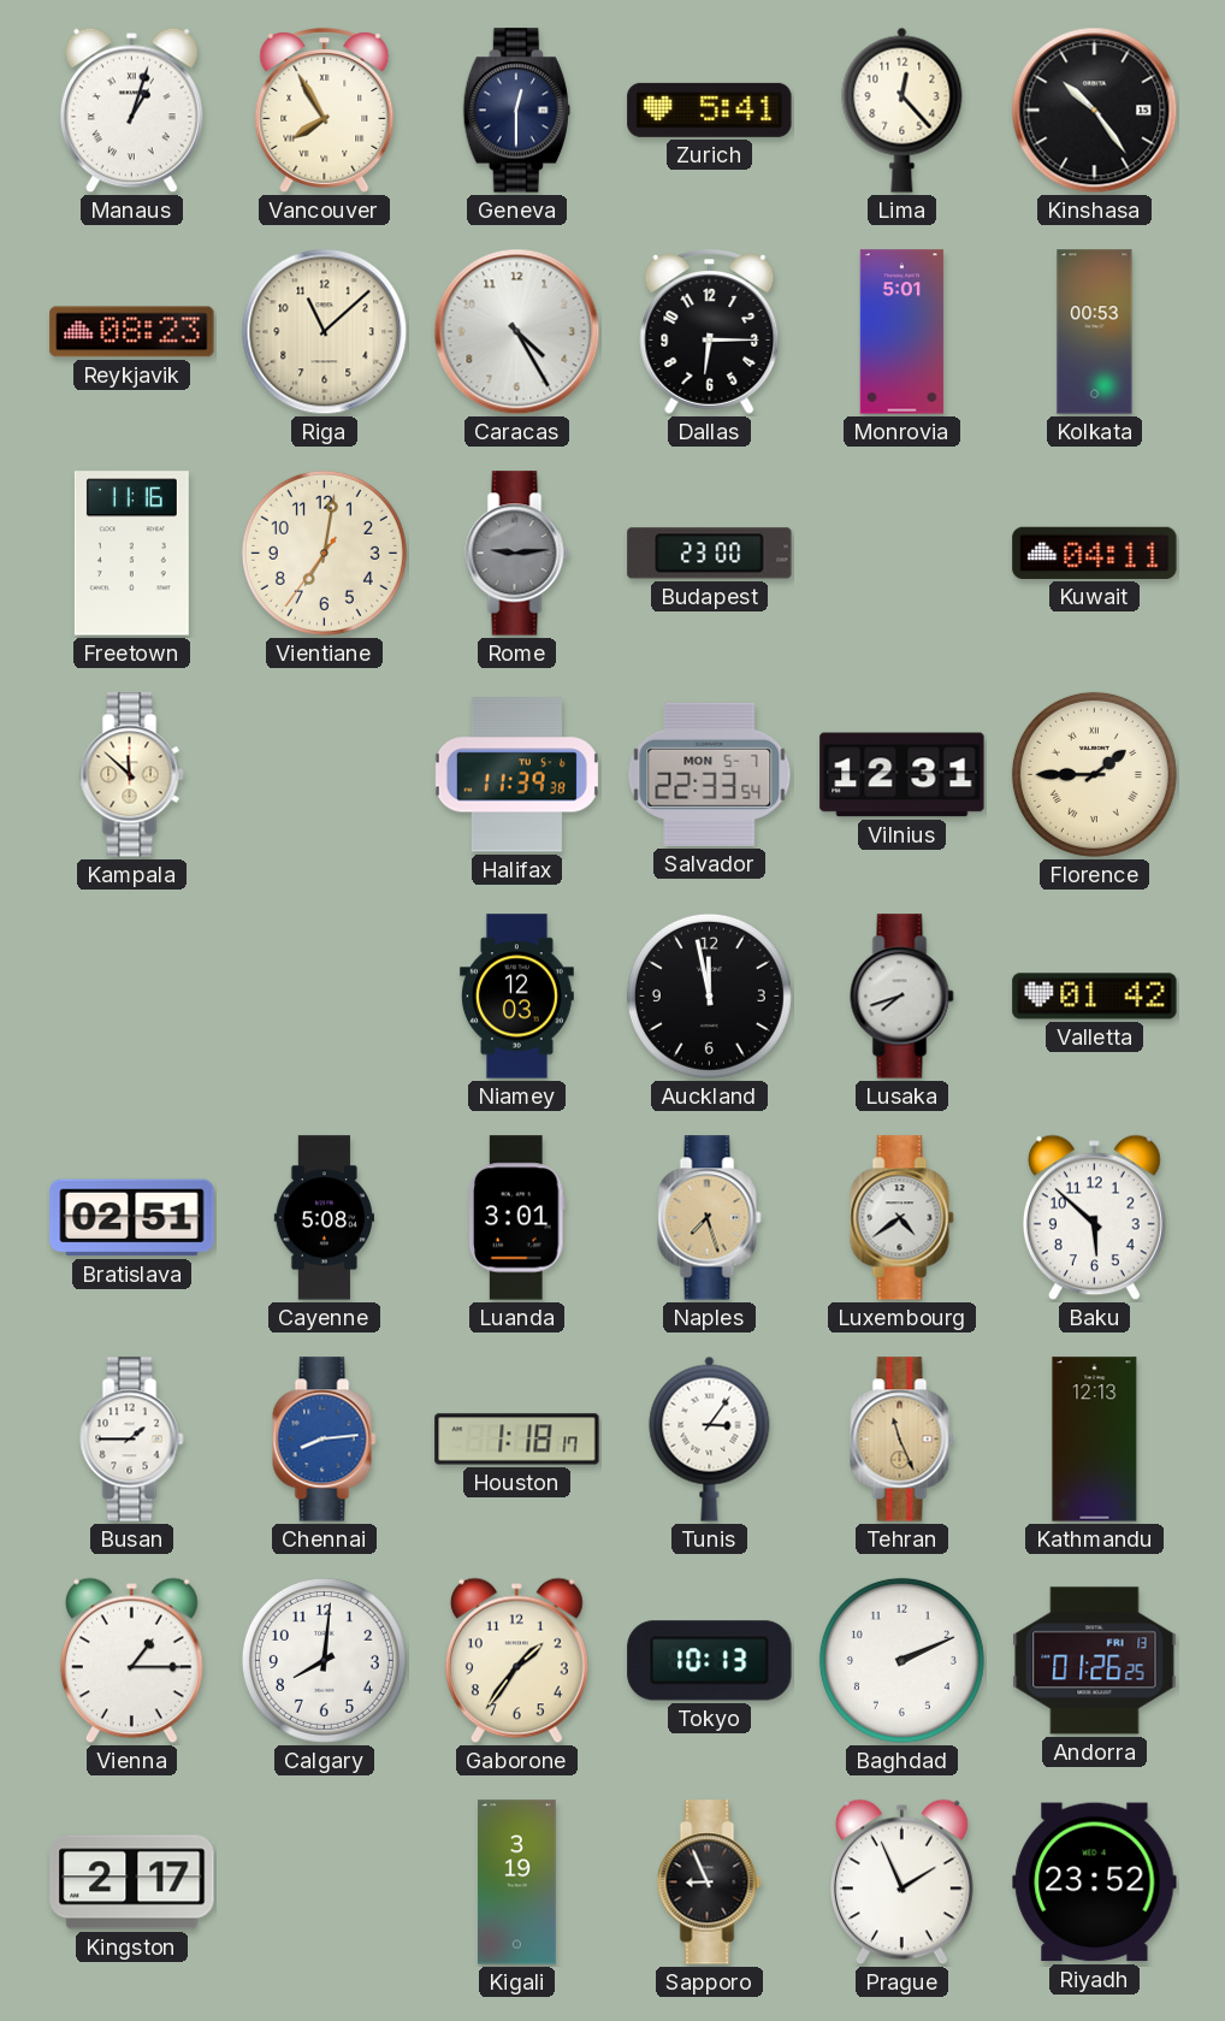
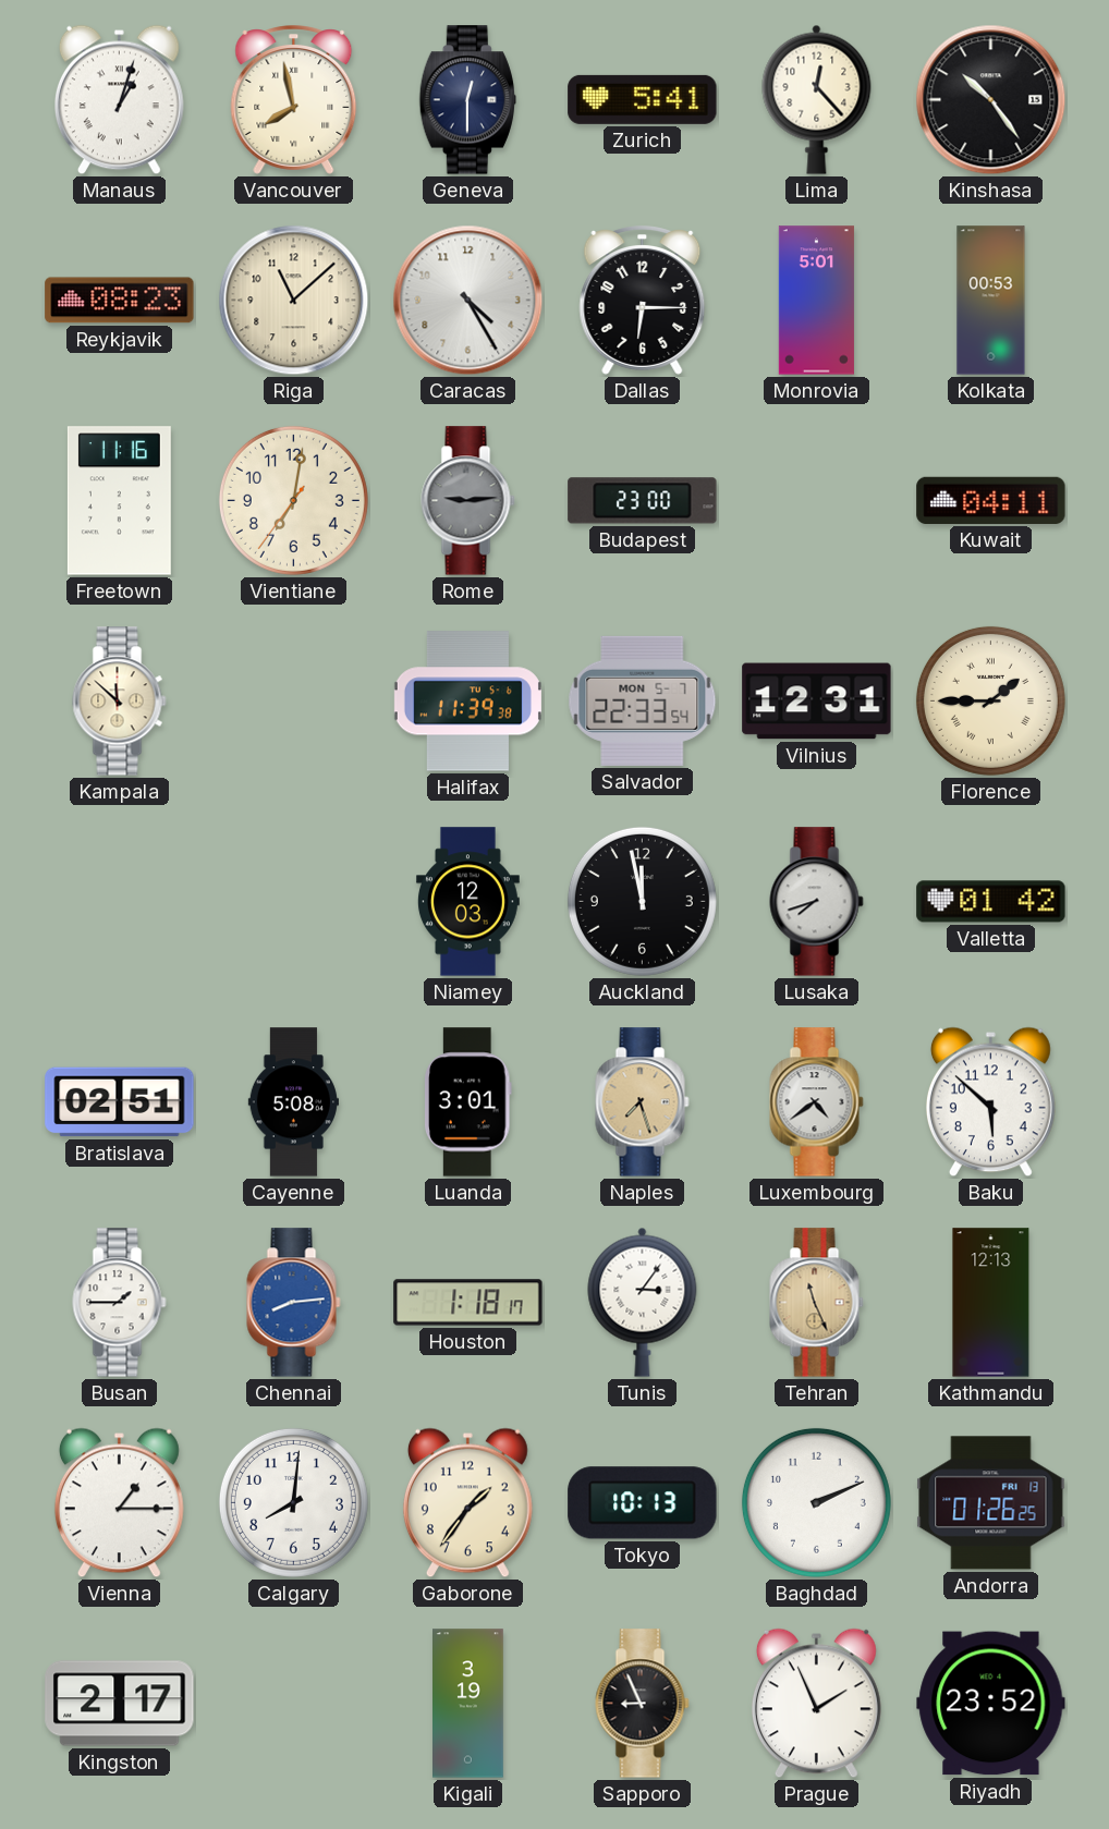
Vancouver: 7:55 -> 7:58 (294, 100)
